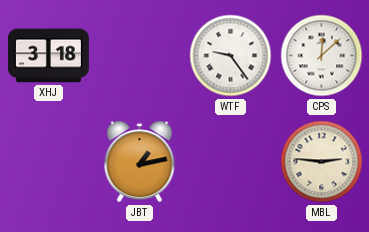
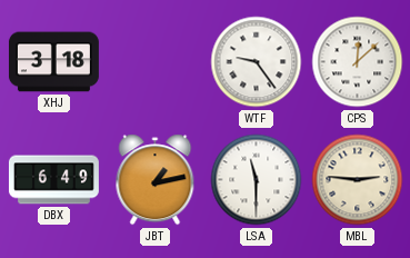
DBX: none -> 6:49 (53, 180)
LSA: none -> 11:30 (257, 180)
